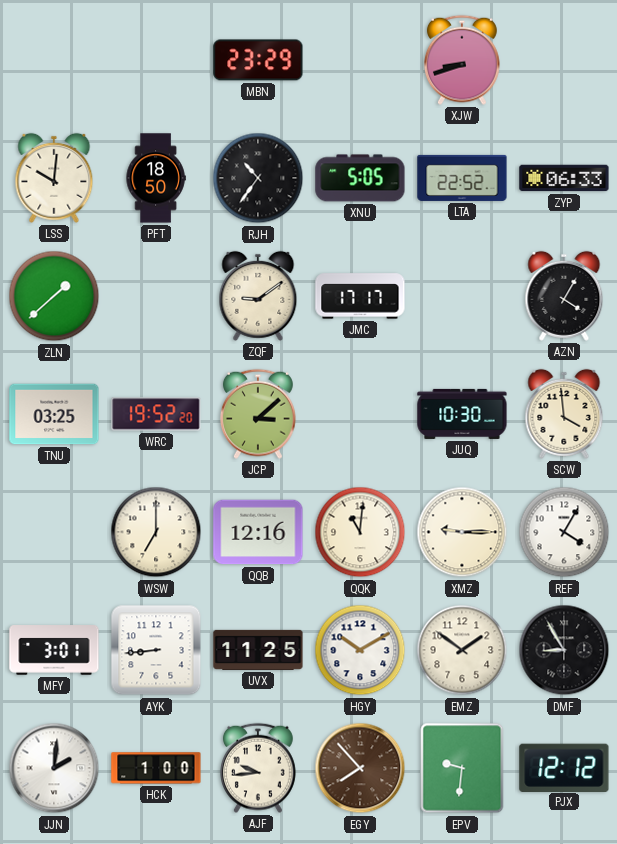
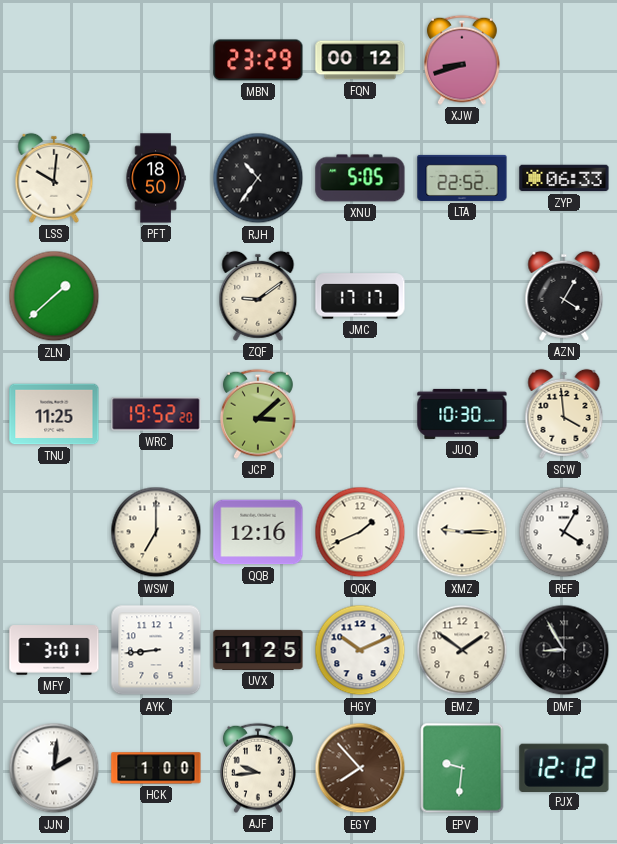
FQN: none -> 00:12 (360, 60)
TNU: 03:25 -> 11:25 (54, 414)
QQK: 11:01 -> 1:41 (360, 532)
HGY: 10:10 -> 10:11 (360, 650)
